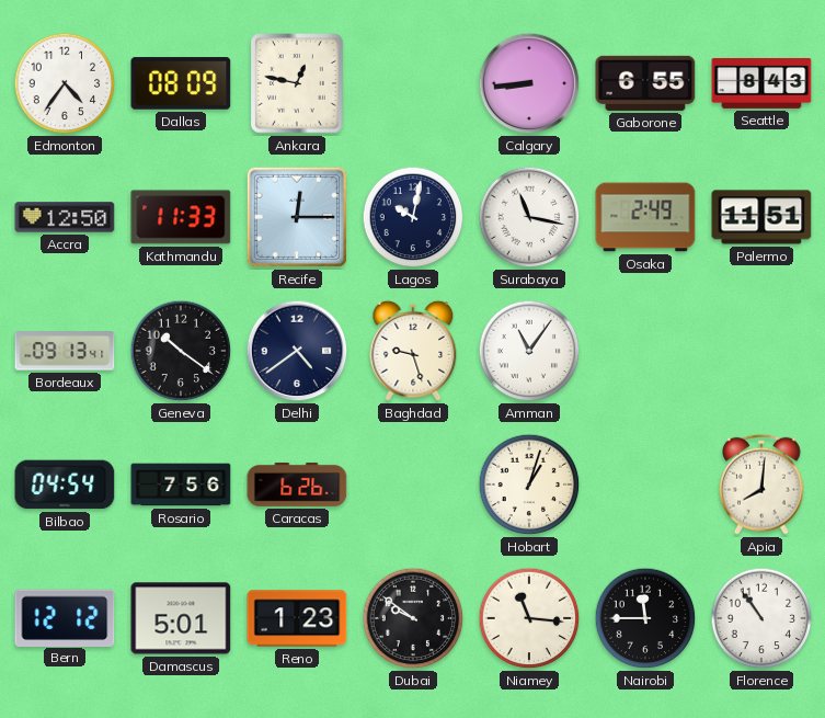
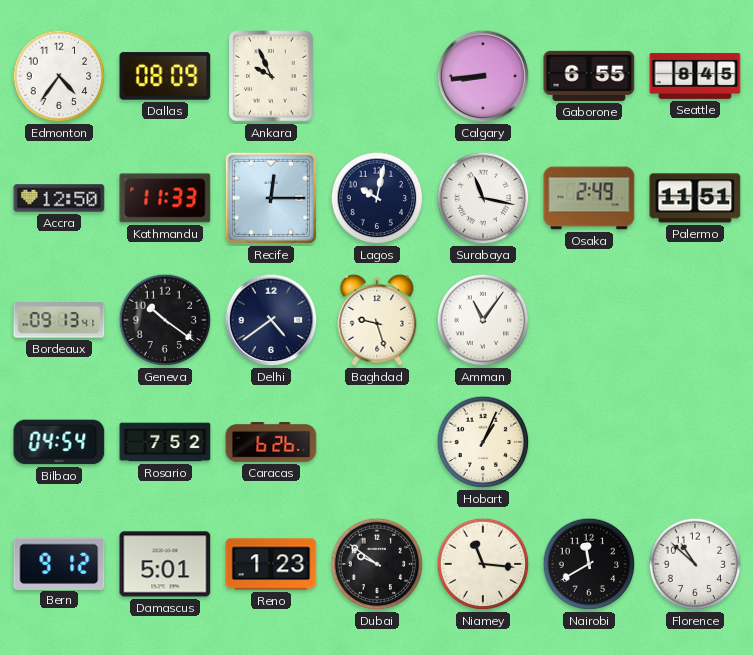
Ankara: 12:47 -> 9:56 (271, 76)
Seattle: 8:43 -> 8:45 (695, 76)
Rosario: 7:56 -> 7:52 (165, 442)
Hobart: 1:03 -> 1:04 (483, 442)
Apia: 8:01 -> none (761, 485)
Bern: 12:12 -> 9:12 (59, 563)
Nairobi: 11:45 -> 11:40 (589, 564)
Florence: 10:54 -> 10:52 (695, 564)
